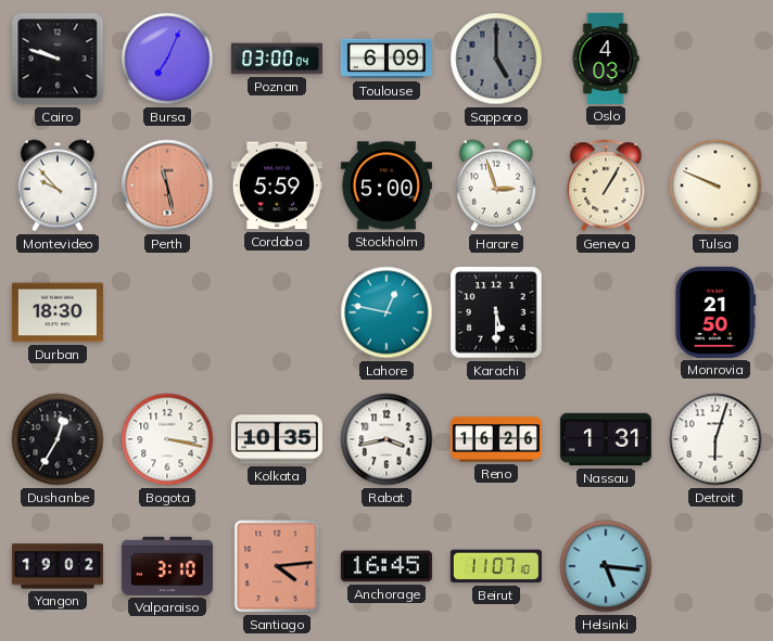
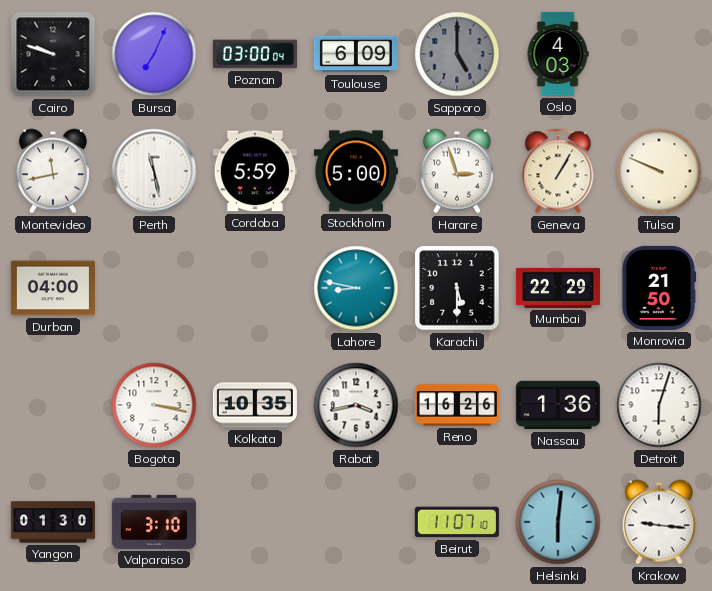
Montevideo: 9:53 -> 11:43 (53, 171)
Perth dial: salmon -> white (154, 171)
Durban: 18:30 -> 04:00 (53, 288)
Lahore: 12:47 -> 8:47 (356, 288)
Mumbai: none -> 22:29 (558, 288)
Dushanbe: 12:35 -> none (58, 439)
Nassau: 1:31 -> 1:36 (558, 405)
Yangon: 19:02 -> 01:30 (53, 522)
Santiago: 4:14 -> none (277, 566)
Anchorage: 16:45 -> none (386, 566)
Helsinki: 5:16 -> 6:01 (558, 522)
Krakow: none -> 9:16 (659, 522)
